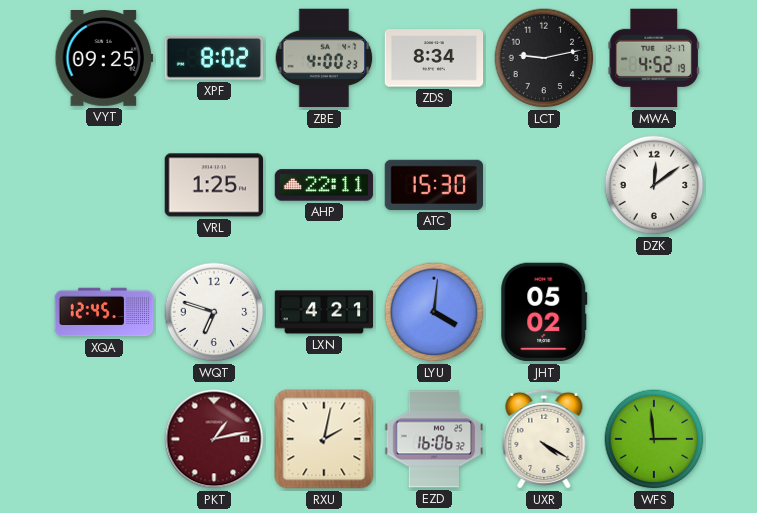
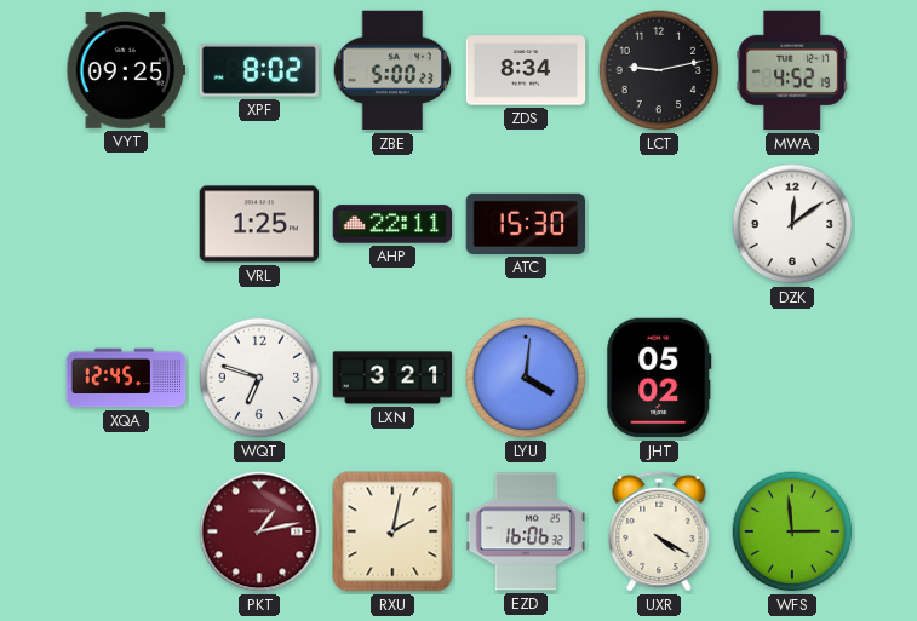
ZBE: 4:00 -> 5:00 (392, 70)
LXN: 4:21 -> 3:21 (392, 378)
